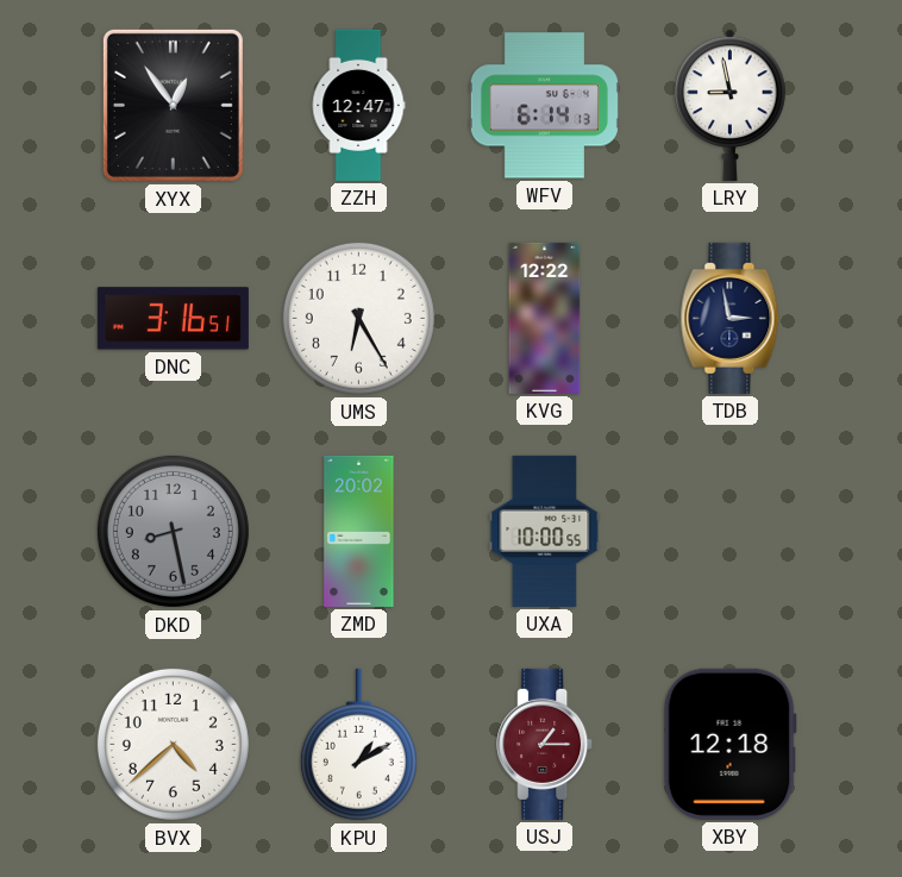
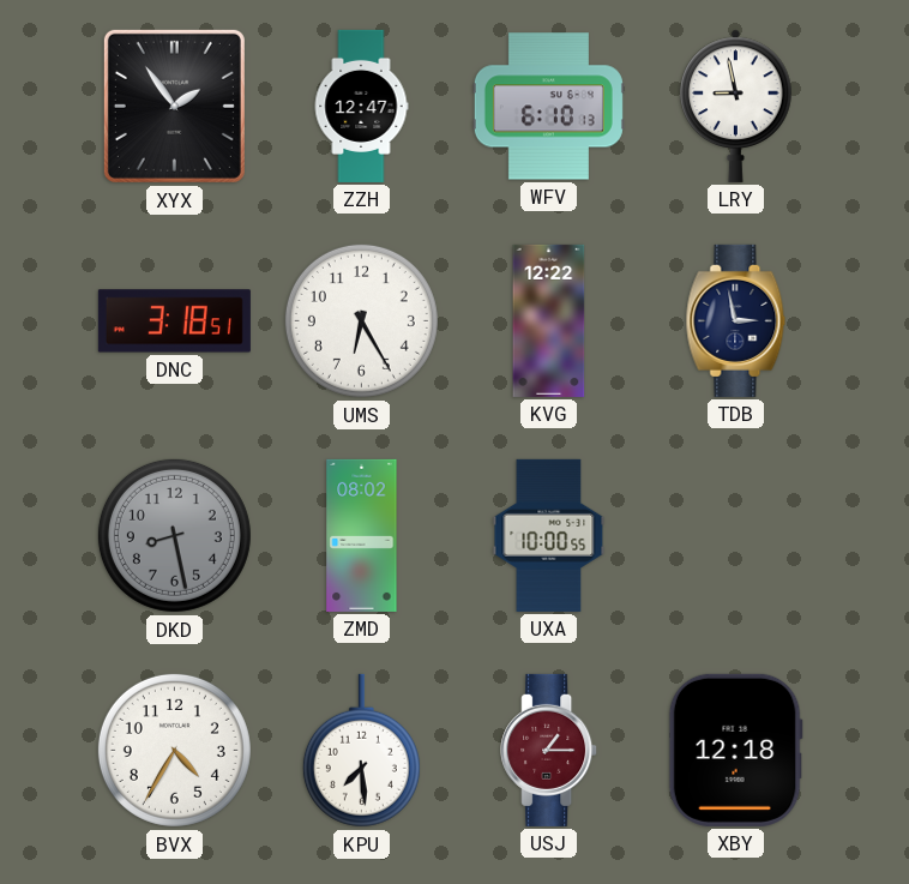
XYX: 12:54 -> 1:54 (174, 106)
WFV: 6:14 -> 6:10 (548, 107)
DNC: 3:16 -> 3:18 (174, 321)
ZMD: 20:02 -> 08:02 (362, 535)
BVX: 4:38 -> 4:35 (174, 750)
KPU: 1:10 -> 7:29 (361, 751)
